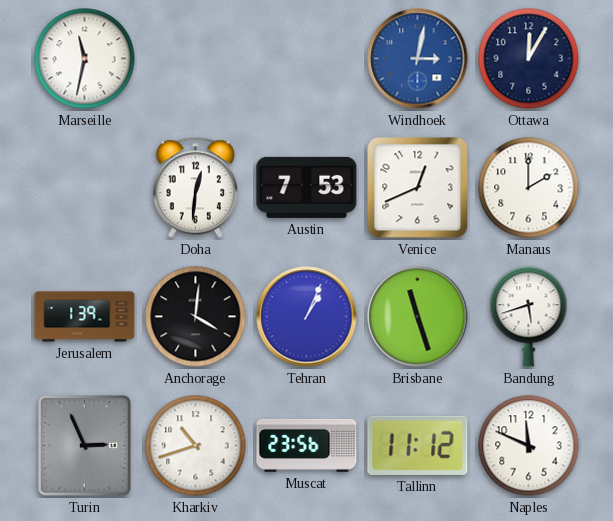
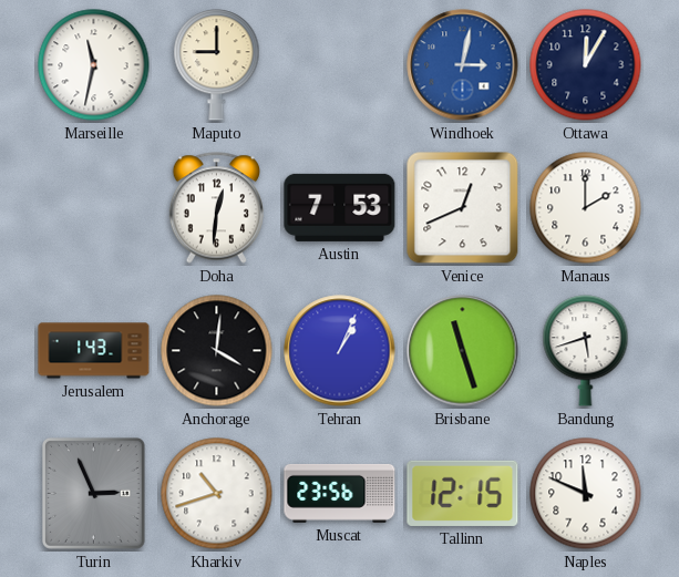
Maputo: none -> 9:00 (217, 65)
Jerusalem: 1:39 -> 1:43 (94, 351)
Tallinn: 11:12 -> 12:15 (463, 493)
